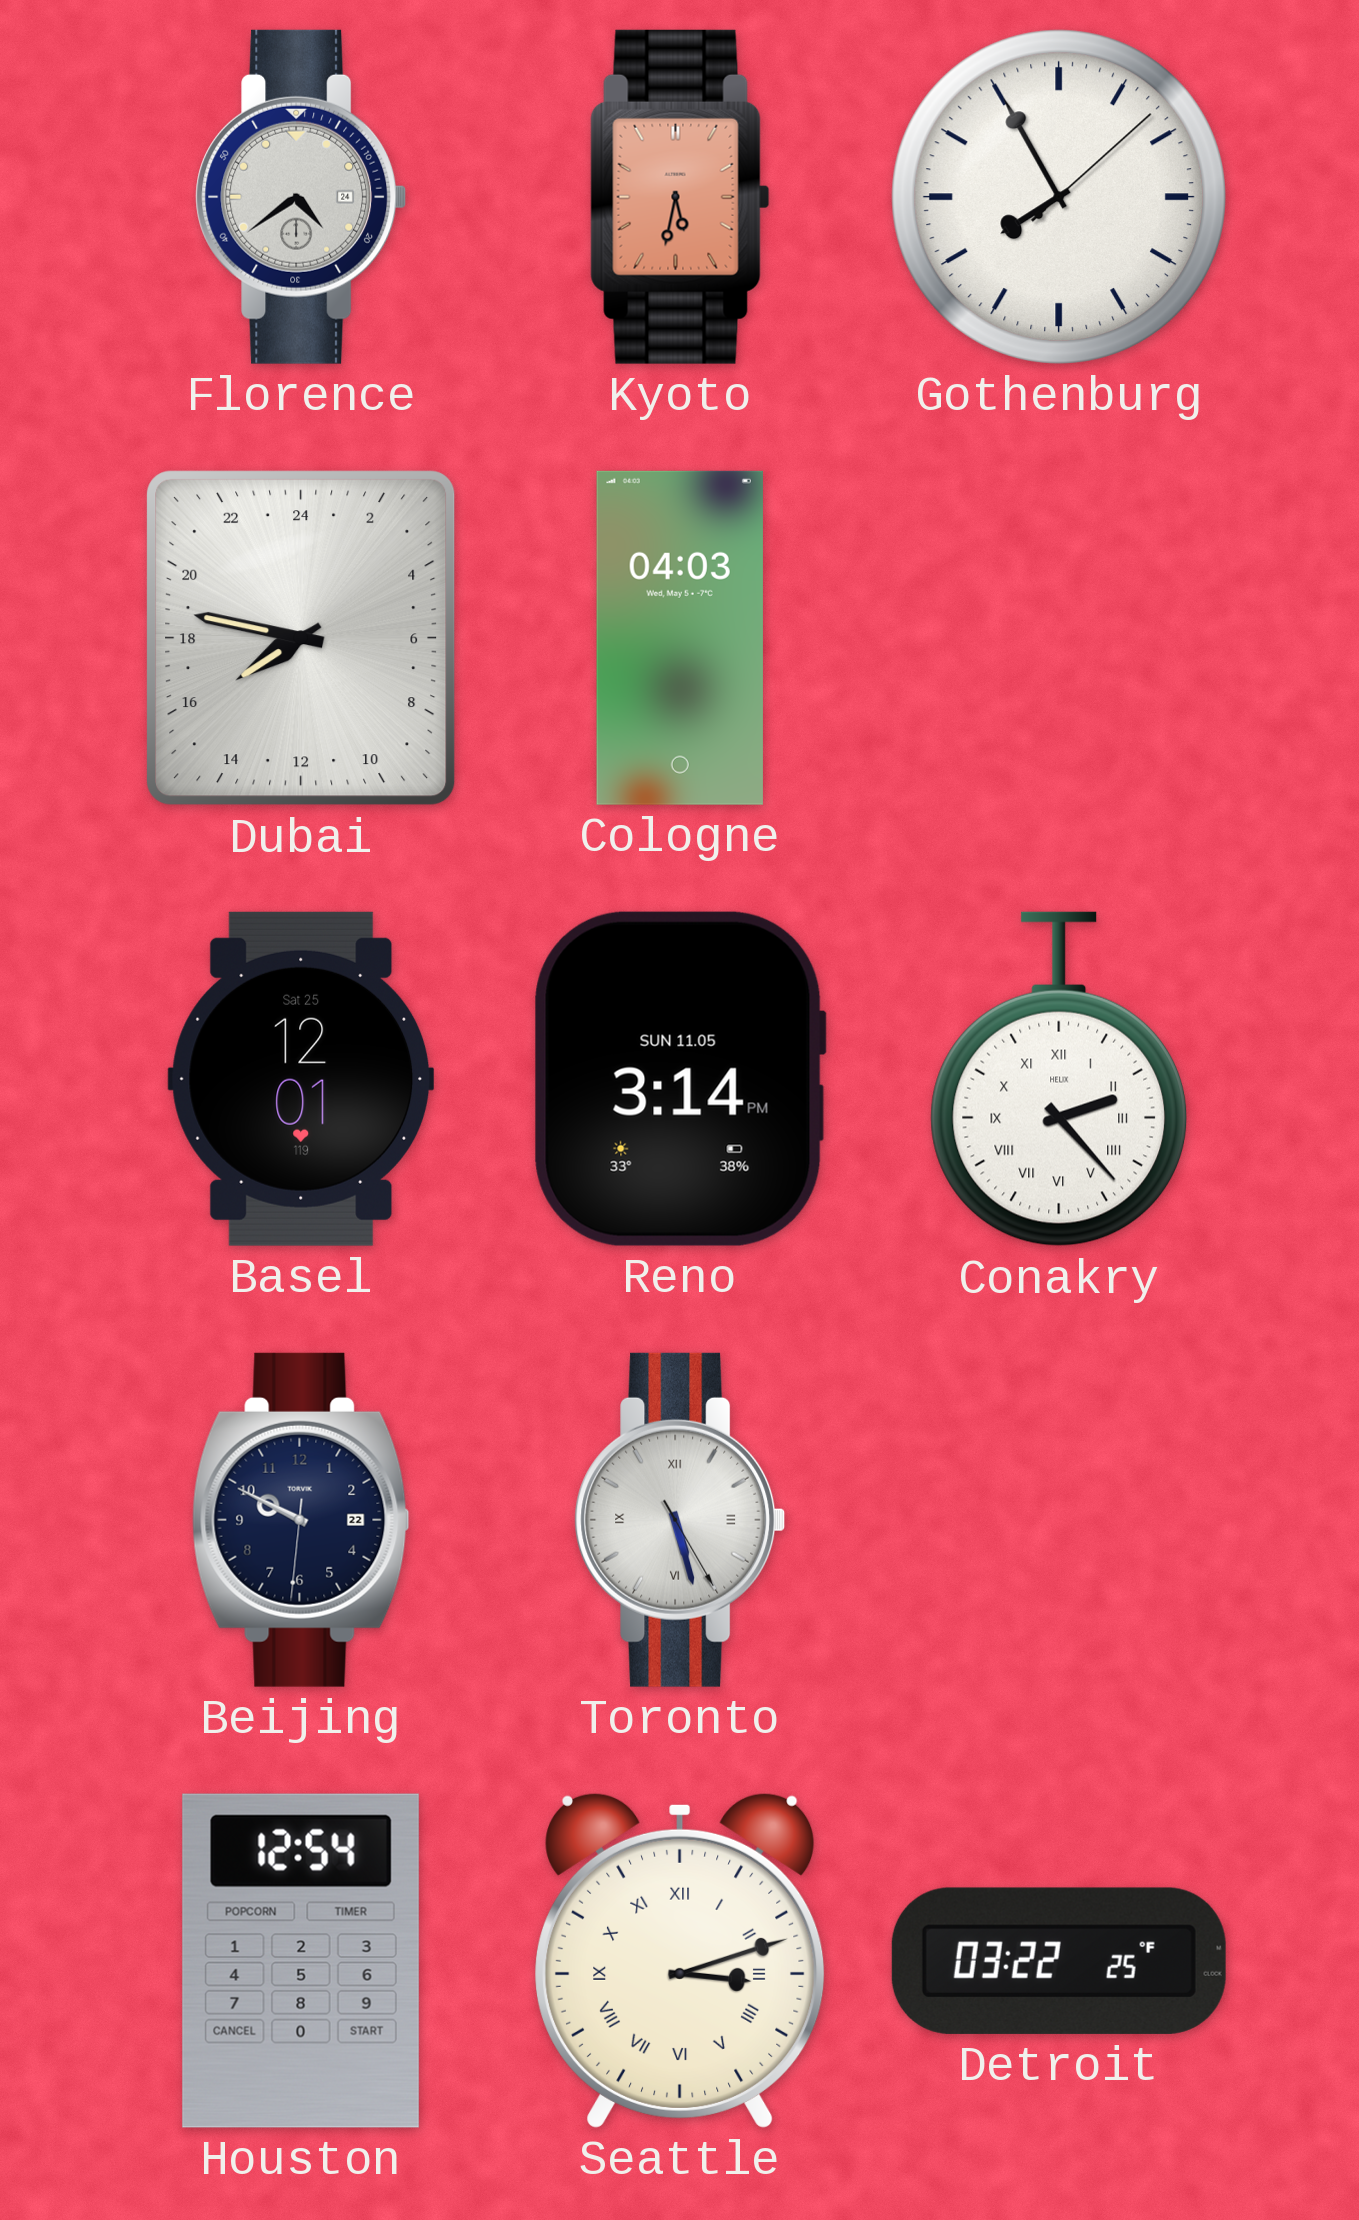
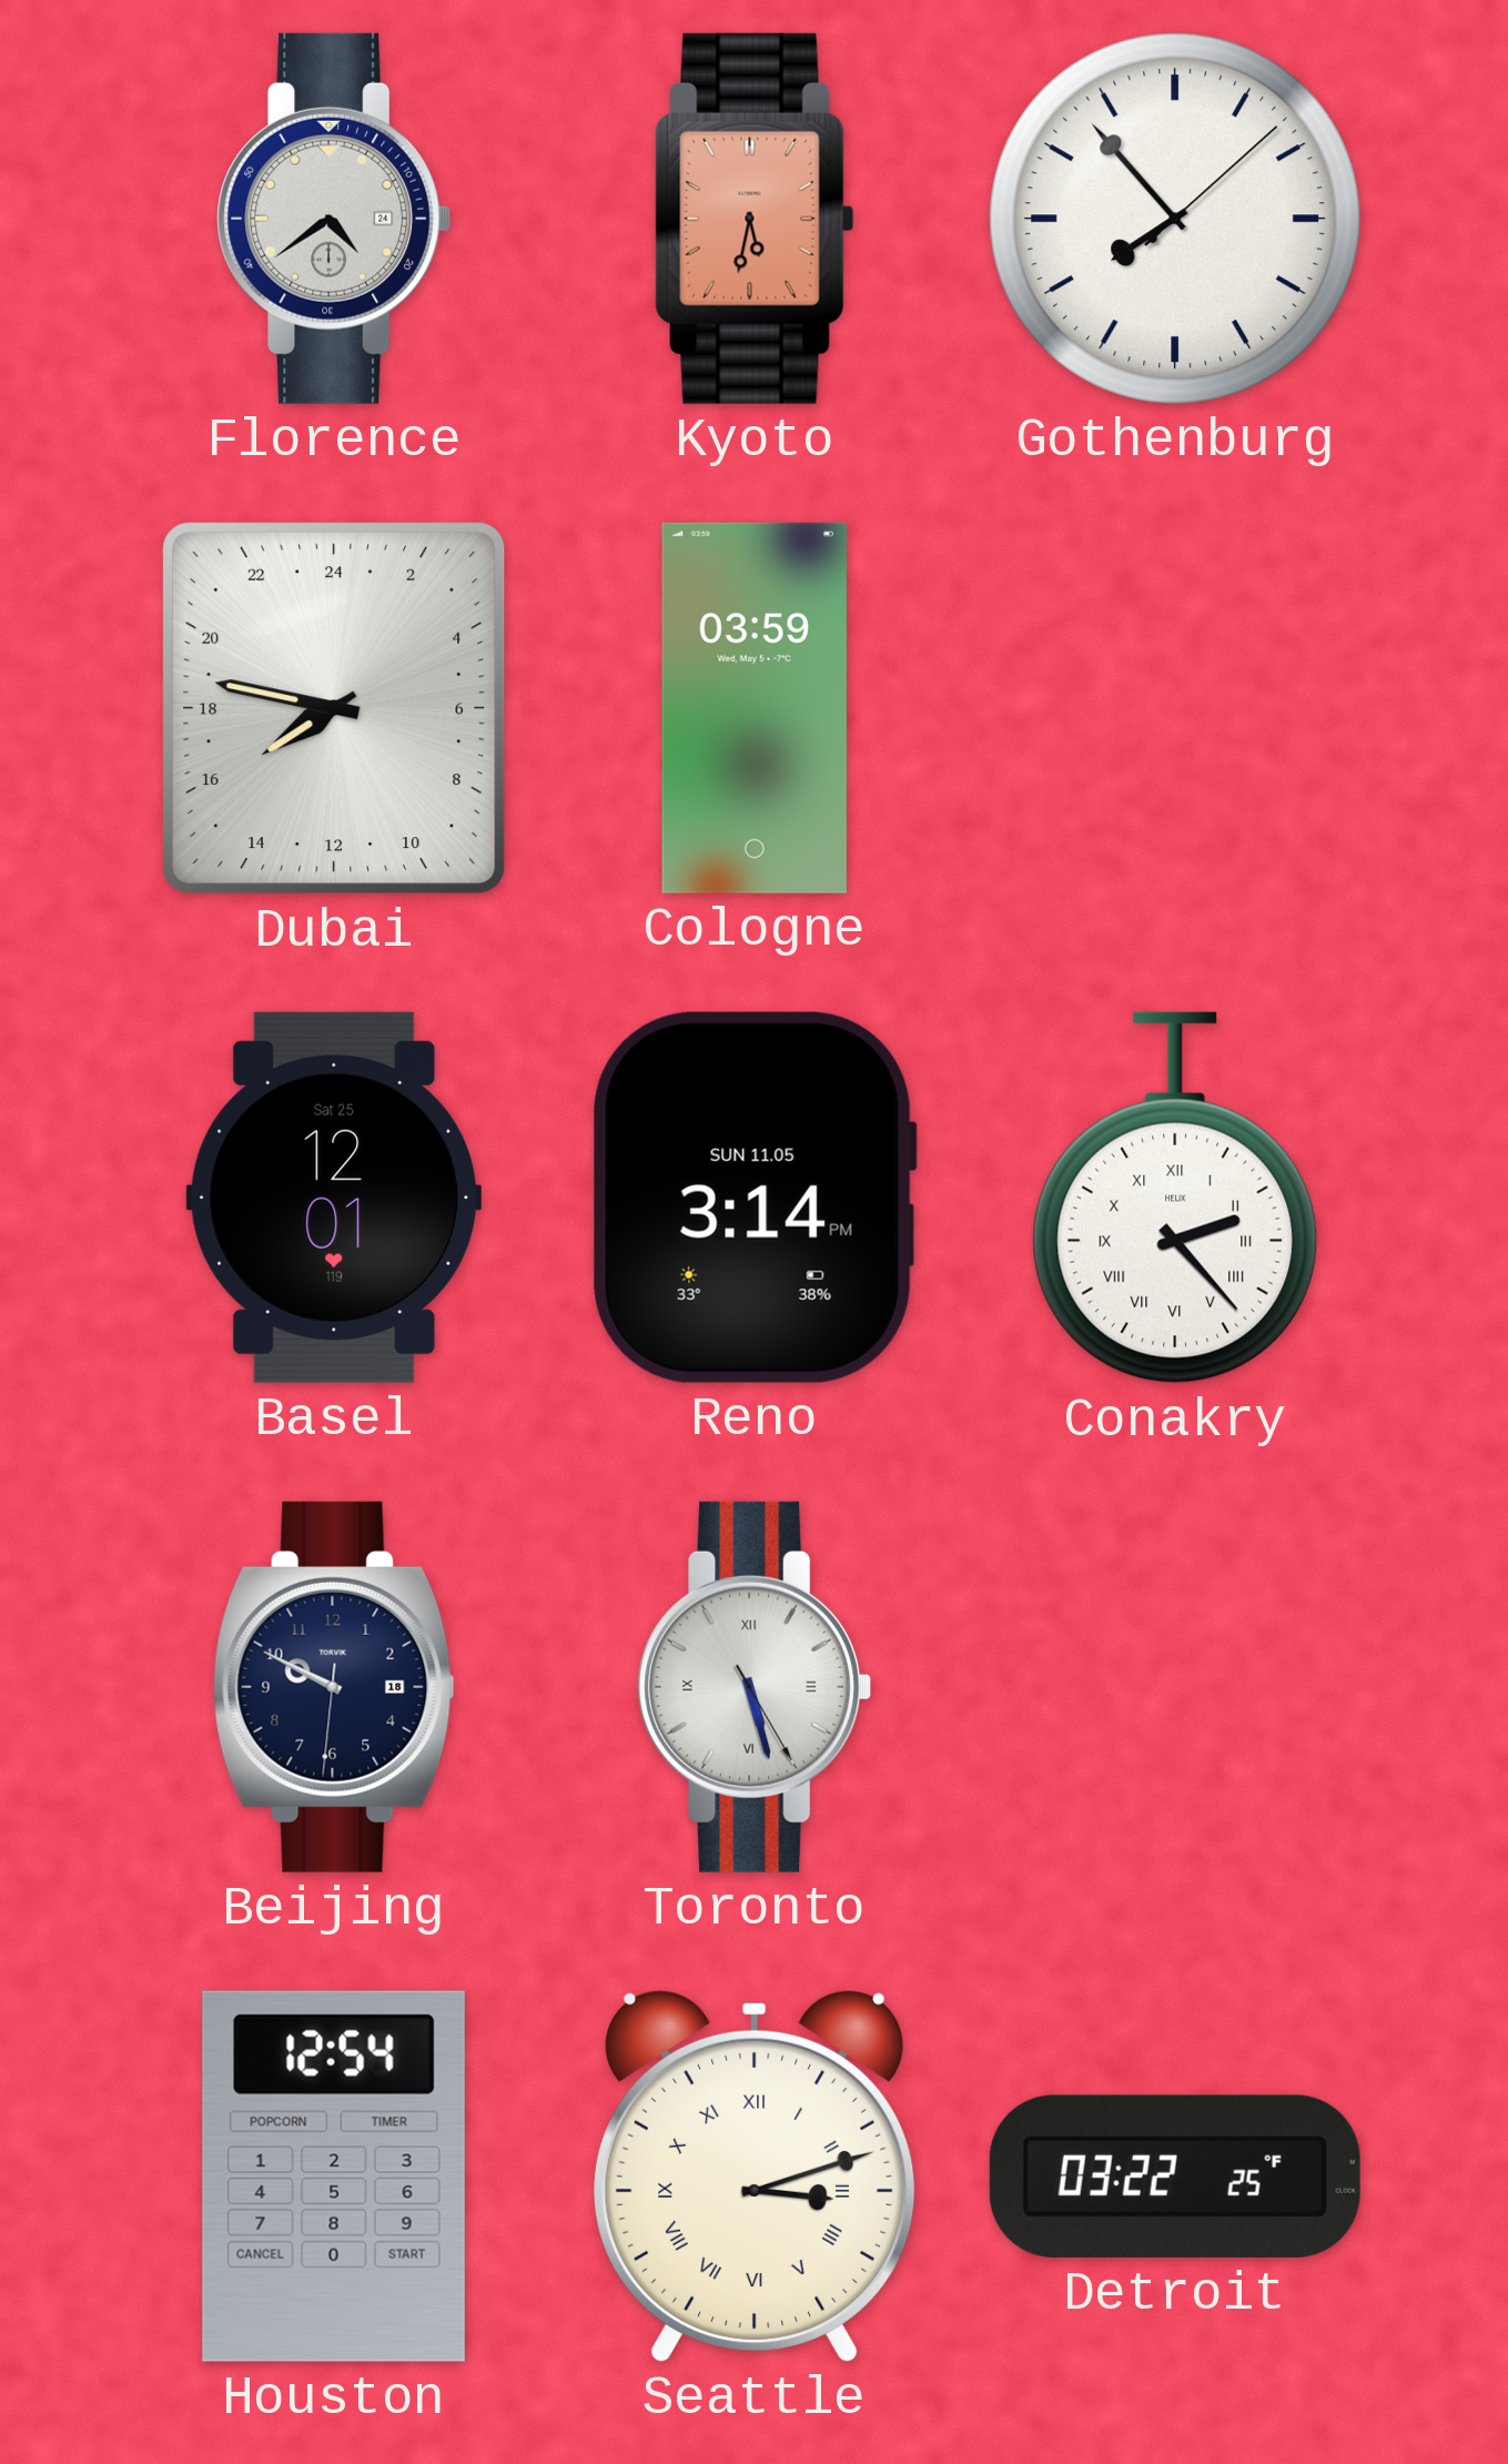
Gothenburg: 7:55 -> 7:53 (1175, 219)
Cologne: 04:03 -> 03:59 (755, 708)
Beijing date: 22 -> 18 (334, 1687)
